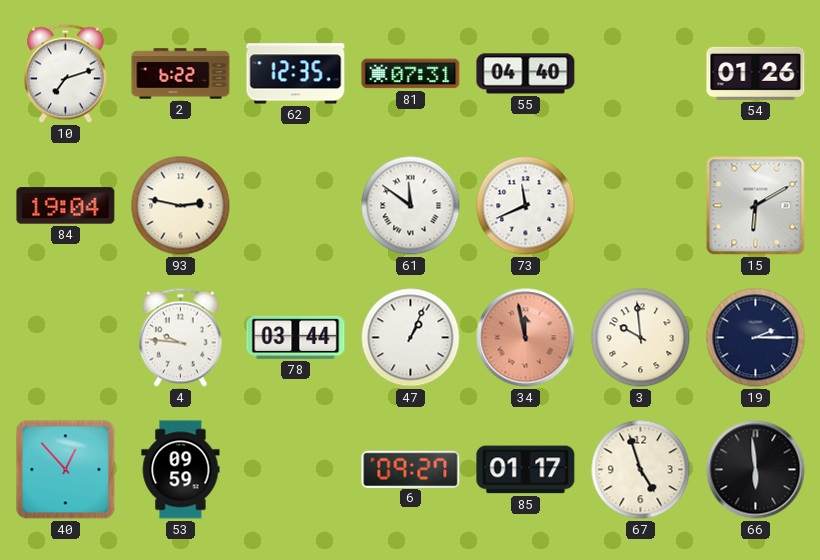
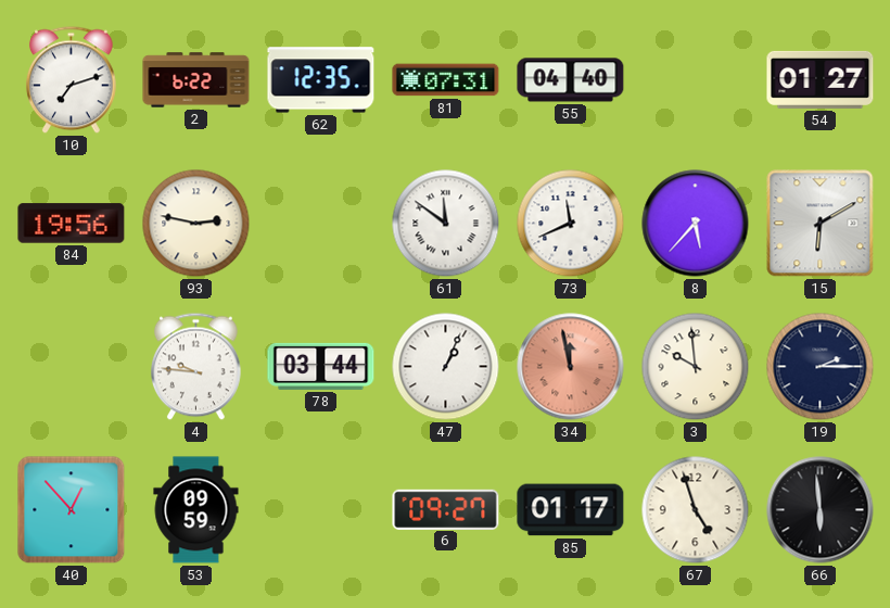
54: 01:26 -> 01:27 (821, 79)
84: 19:04 -> 19:56 (72, 224)
8: none -> 5:37 (696, 224)
